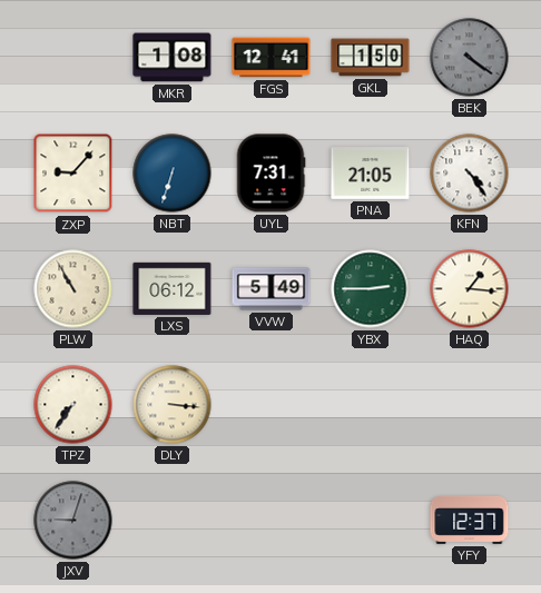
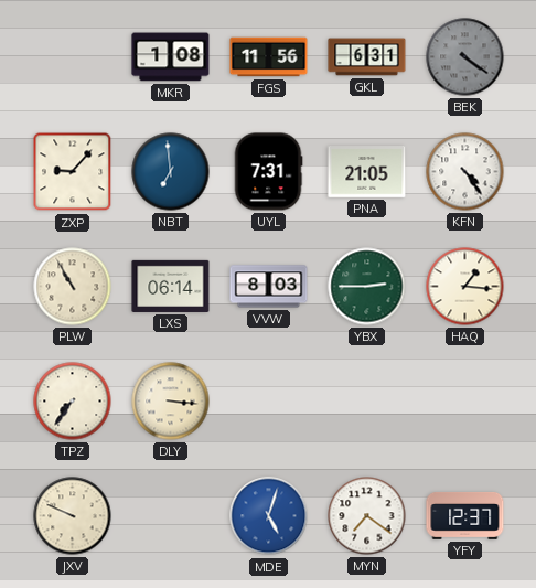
FGS: 12:41 -> 11:56 (269, 57)
GKL: 1:50 -> 6:31 (367, 57)
NBT: 6:33 -> 6:59 (171, 172)
LXS: 06:12 -> 06:14 (171, 286)
VVW: 5:49 -> 8:03 (269, 287)
JXV: 9:03 -> 9:49 (73, 516)
JXV dial: grey -> cream (73, 516)
MDE: none -> 5:03 (269, 516)
MYN: none -> 7:21 (367, 516)
